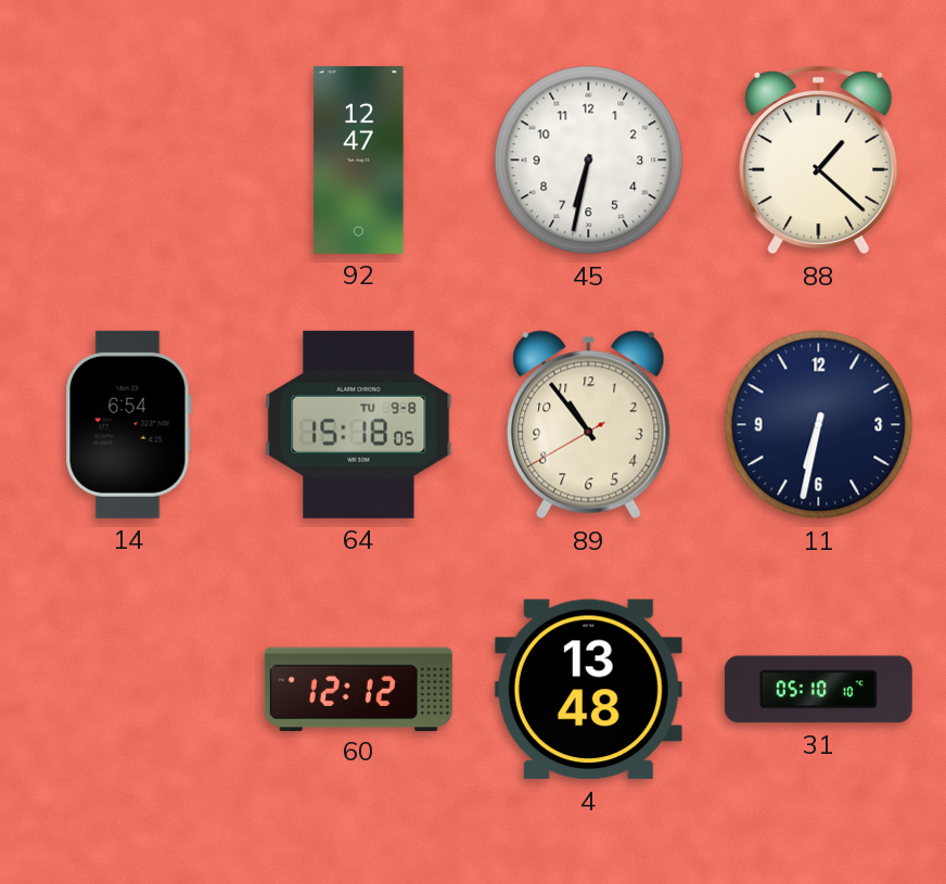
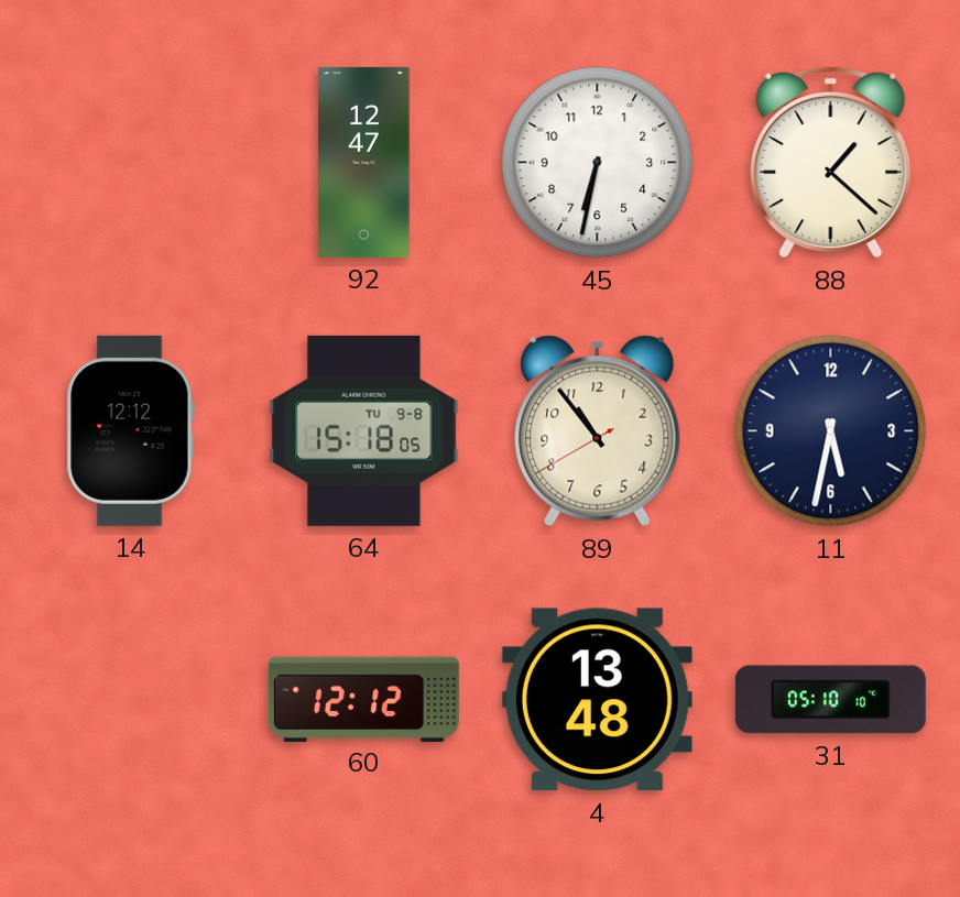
14: 6:54 -> 12:12 (130, 430)
11: 6:32 -> 5:32 (831, 431)
